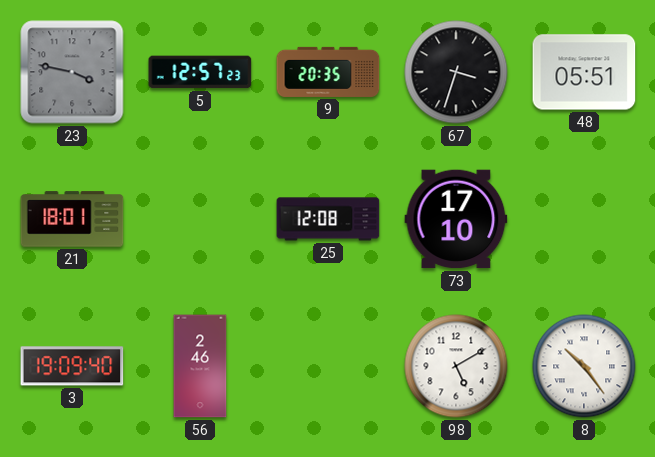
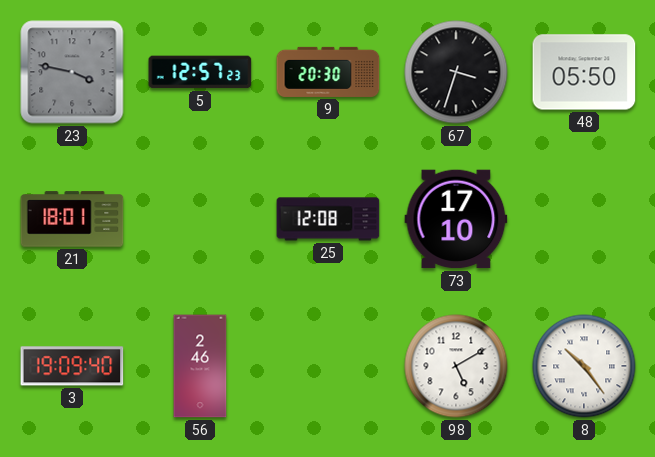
9: 20:35 -> 20:30 (328, 72)
48: 05:51 -> 05:50 (584, 72)
